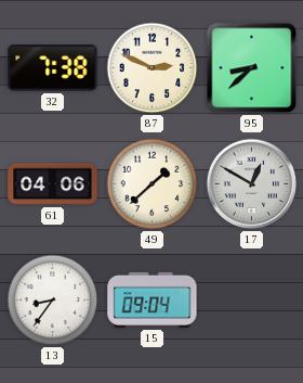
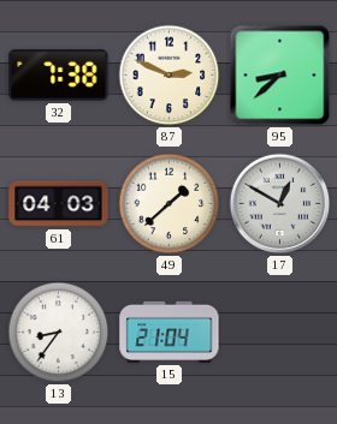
61: 04:06 -> 04:03 (59, 204)
15: 09:04 -> 21:04 (170, 332)
